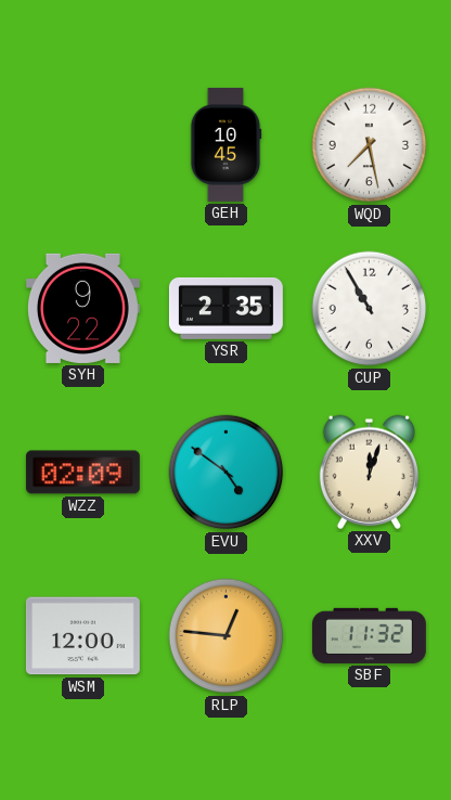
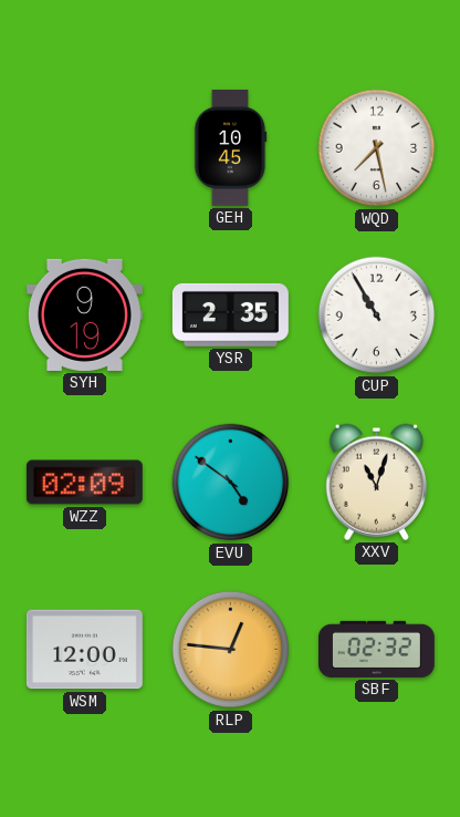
SYH: 9:22 -> 9:19 (84, 314)
XXV: 12:03 -> 11:03 (376, 482)
SBF: 11:32 -> 02:32 (376, 649)
